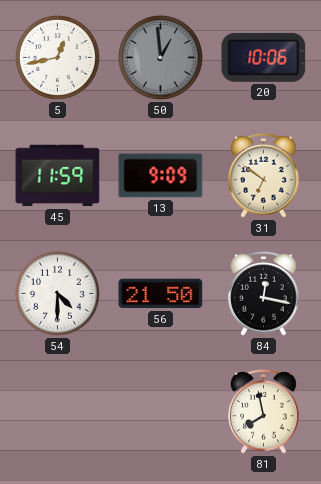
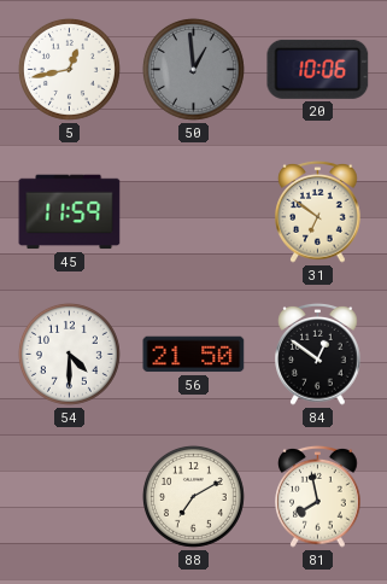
13: 9:09 -> none (161, 176)
84: 12:17 -> 12:51 (318, 354)
88: none -> 7:10 (193, 496)
